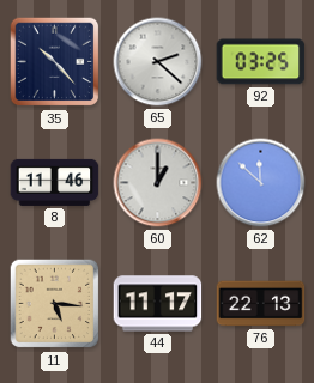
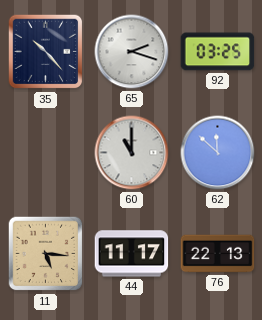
65: 2:22 -> 2:18 (132, 52)
8: 11:46 -> none (55, 182)
60: 1:00 -> 11:00 (132, 153)
